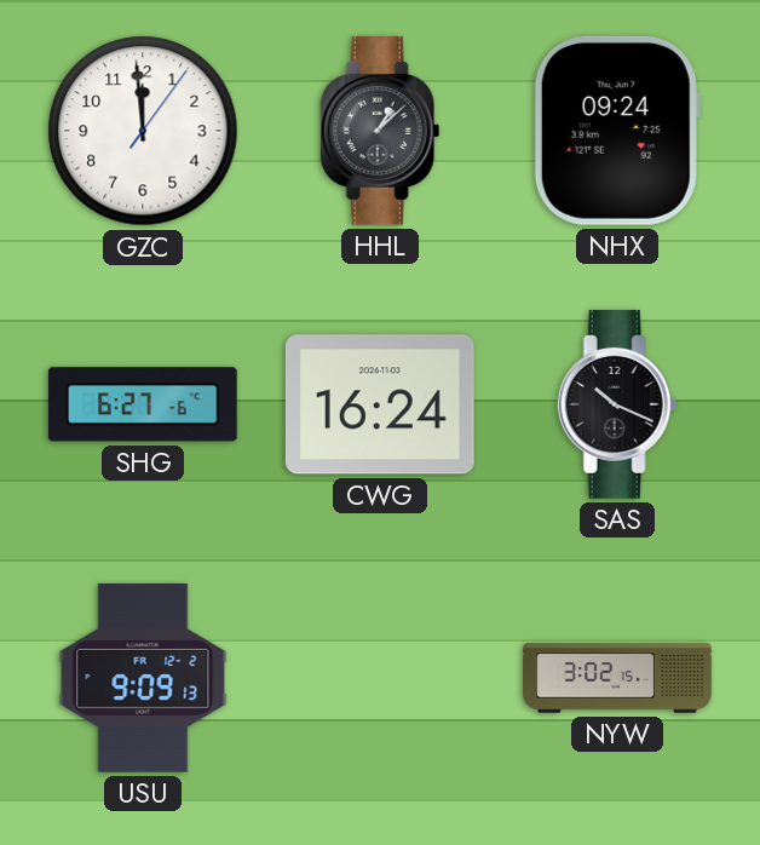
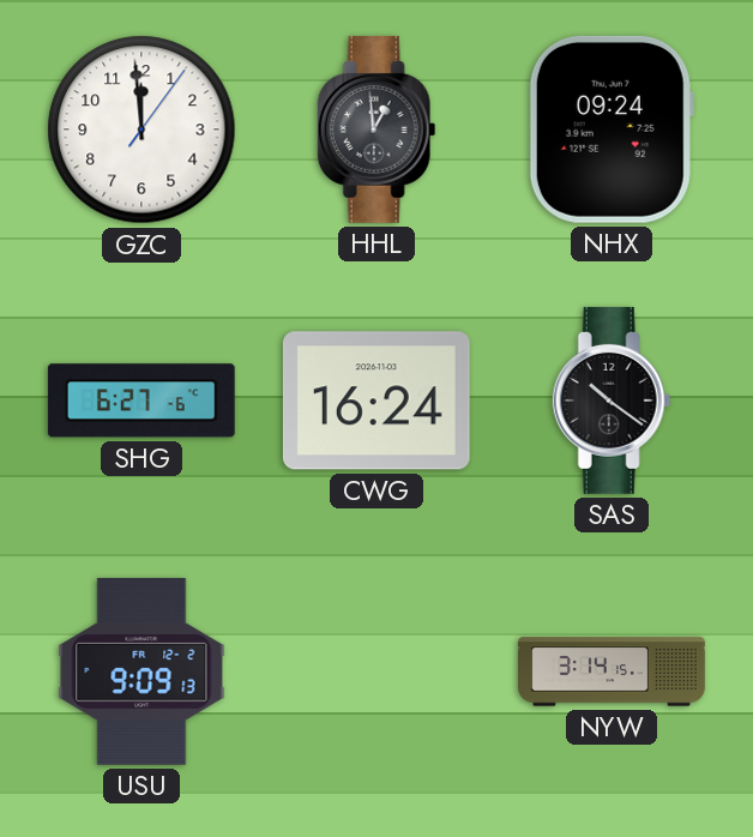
HHL: 1:08 -> 12:59 (376, 130)
SAS: 10:19 -> 10:21 (612, 401)
NYW: 3:02 -> 3:14 (612, 672)
